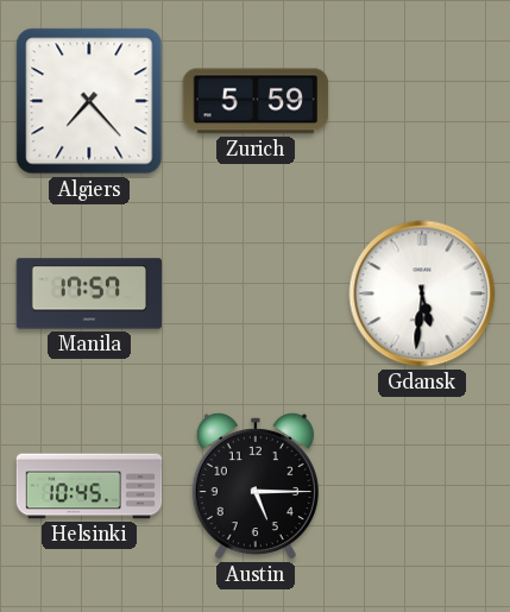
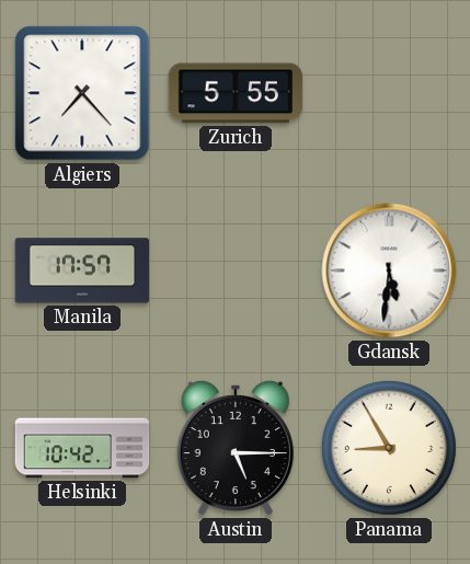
Zurich: 5:59 -> 5:55 (236, 93)
Helsinki: 10:45 -> 10:42 (82, 448)
Panama: none -> 8:55 (389, 448)
